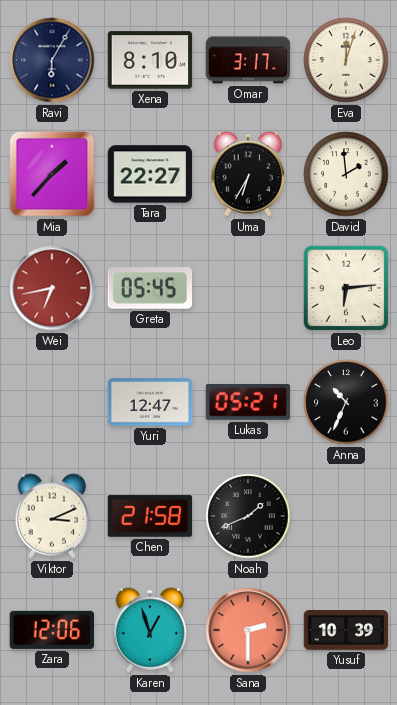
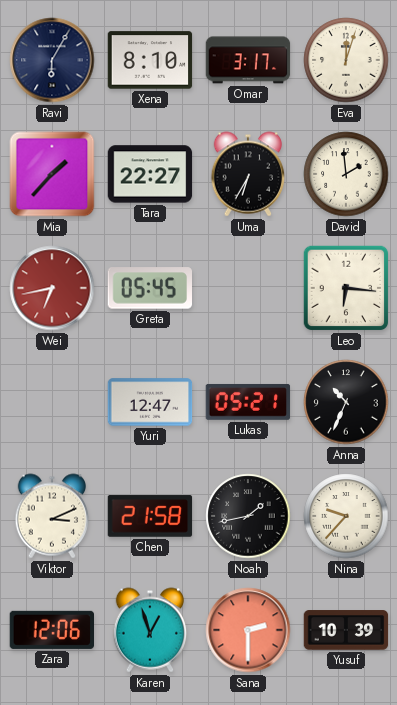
Leo: 6:14 -> 6:16 (346, 288)
Noah: 1:41 -> 1:43 (248, 516)
Nina: none -> 9:37 (346, 516)
